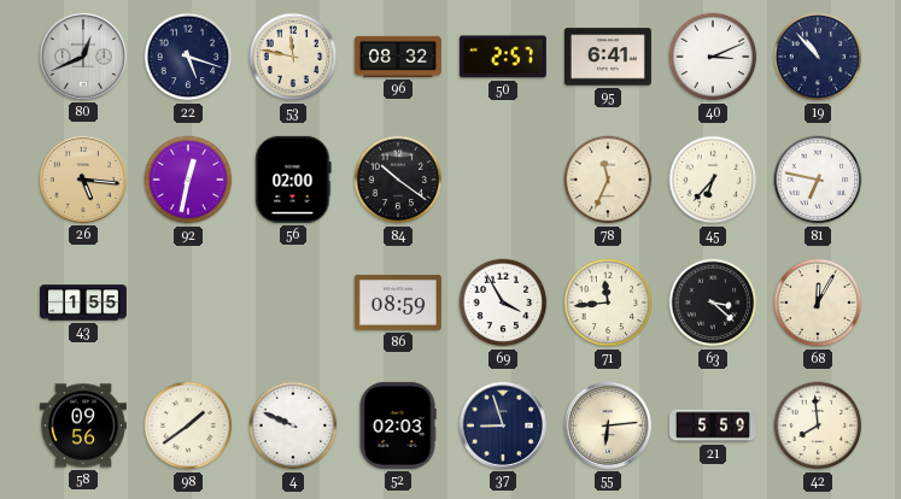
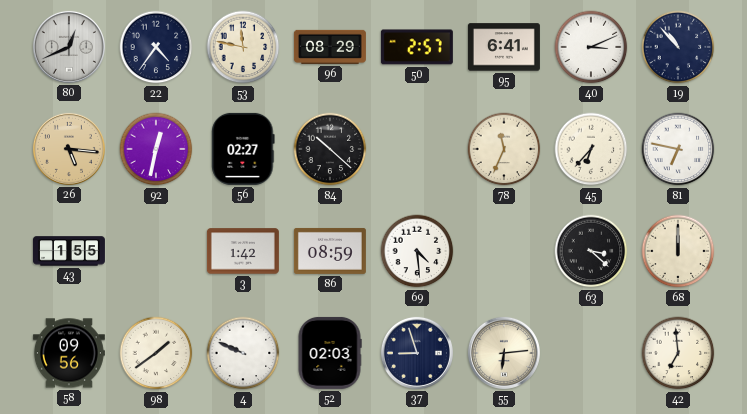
22: 5:18 -> 4:36 (156, 47)
96: 08:32 -> 08:29 (330, 47)
56: 02:00 -> 02:27 (243, 149)
84: 10:21 -> 10:22 (330, 149)
3: none -> 1:42 (243, 251)
69: 3:55 -> 4:29 (417, 251)
71: 11:44 -> none (608, 303)
68: 12:05 -> 12:00 (678, 251)
21: 5:59 -> none (713, 425)
42: 7:59 -> 6:59 (678, 353)
